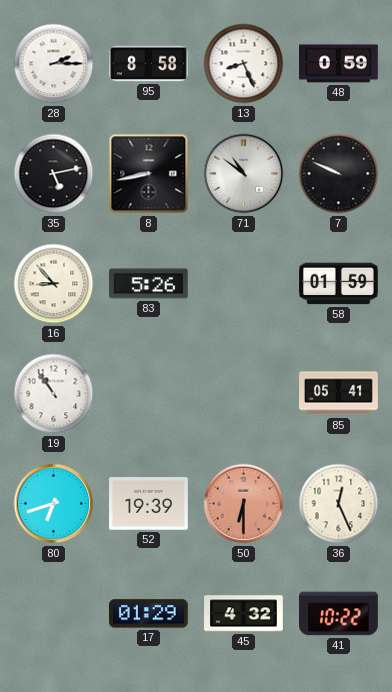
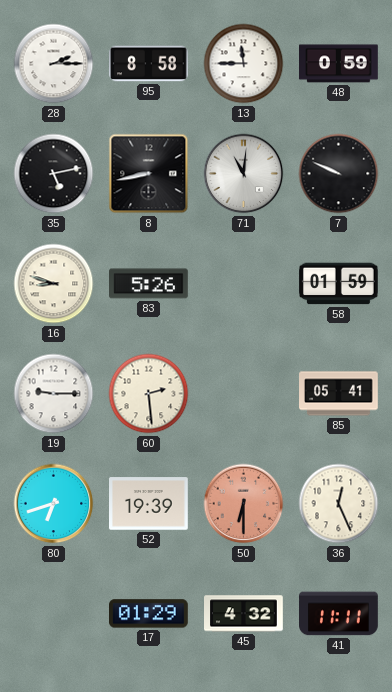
13: 8:26 -> 11:45 (244, 64)
71: 10:51 -> 11:01 (244, 174)
16: 8:53 -> 8:48 (54, 284)
19: 10:54 -> 9:15 (54, 394)
60: none -> 2:29 (149, 394)
41: 10:22 -> 11:11 (339, 614)
